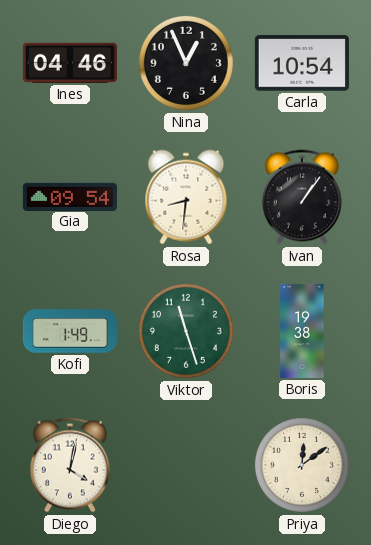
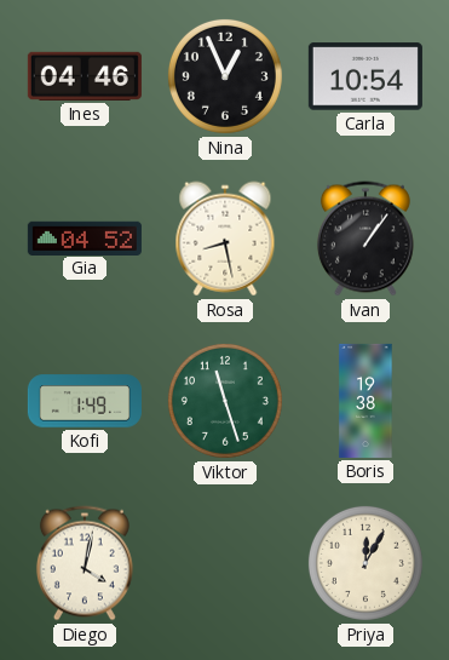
Gia: 09:54 -> 04:52 (85, 237)
Rosa: 8:31 -> 8:28 (225, 239)
Priya: 12:09 -> 12:05 (365, 563)
